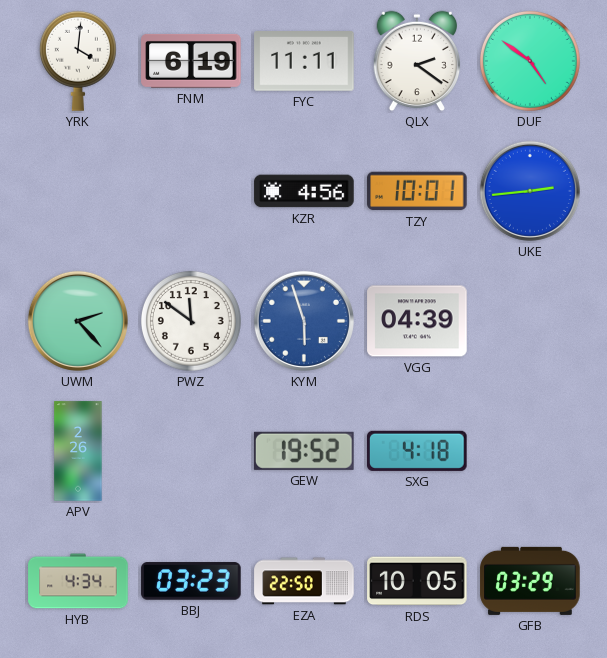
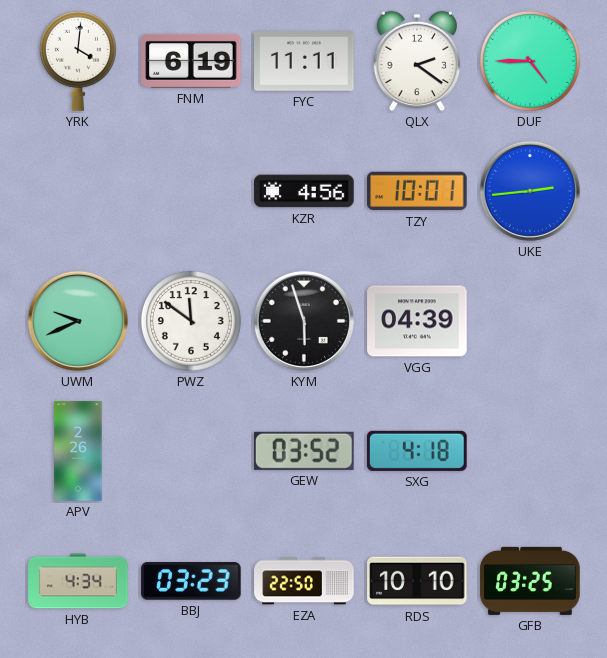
DUF: 4:51 -> 4:45 (530, 61)
UWM: 2:23 -> 9:41 (78, 321)
KYM dial: blue -> black (304, 321)
GEW: 19:52 -> 03:52 (304, 451)
RDS: 10:05 -> 10:10 (417, 581)
GFB: 03:29 -> 03:25 (530, 581)
